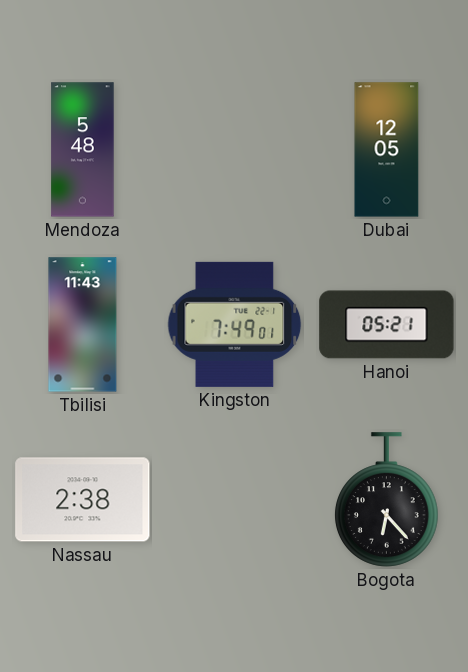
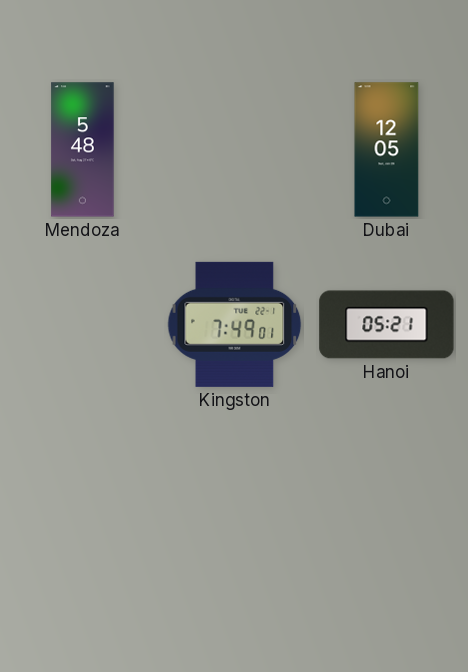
Tbilisi: 11:43 -> none (83, 325)
Nassau: 2:38 -> none (83, 500)
Bogota: 6:23 -> none (386, 500)
